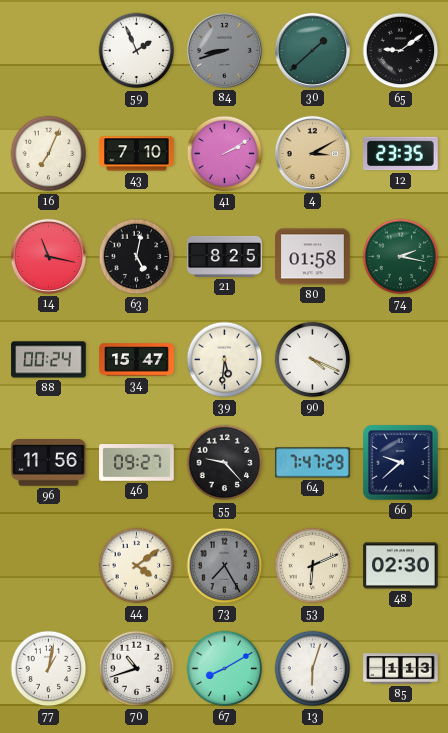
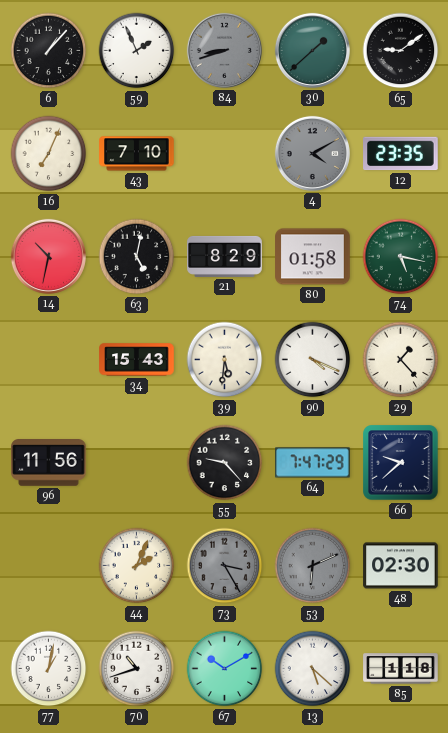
6: none -> 1:07 (49, 51)
41: 2:10 -> none (225, 154)
4: 3:10 -> 4:10 (312, 153)
4 dial: champagne -> grey (312, 153)
14: 11:17 -> 10:32 (48, 256)
21: 8:25 -> 8:29 (225, 256)
74: 2:17 -> 5:17 (401, 257)
88: 00:24 -> none (49, 360)
34: 15:47 -> 15:43 (137, 360)
29: none -> 1:23 (401, 360)
46: 09:27 -> none (137, 463)
44: 4:09 -> 2:04 (137, 566)
73: 7:25 -> 3:25 (225, 566)
53 dial: cream -> grey (313, 566)
67: 8:10 -> 10:10 (225, 669)
13: 6:03 -> 5:22 (313, 669)
85: 1:13 -> 1:18 (401, 669)
